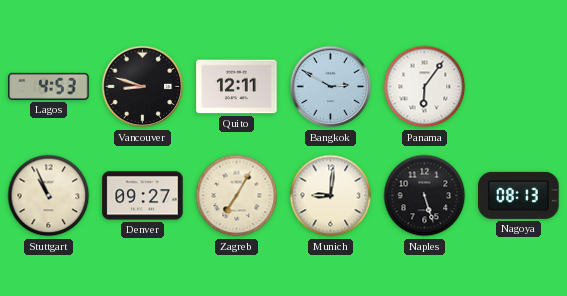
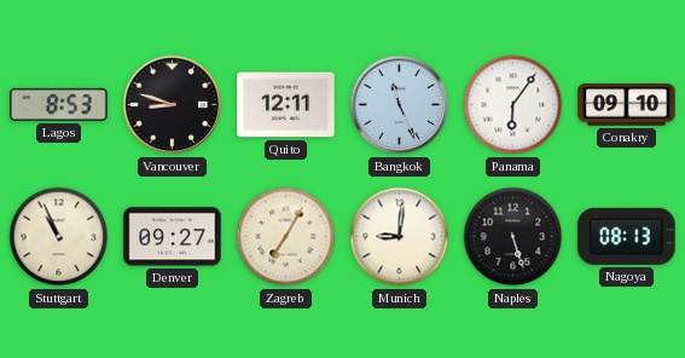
Lagos: 4:53 -> 8:53 (59, 104)
Bangkok: 2:50 -> 11:26 (400, 105)
Conakry: none -> 09:10 (627, 105)
